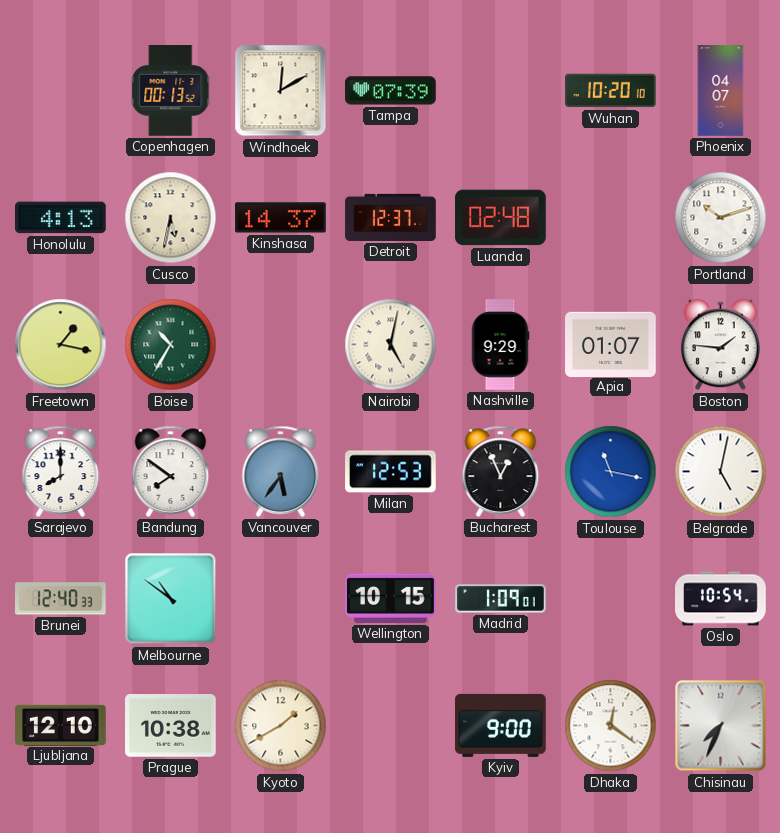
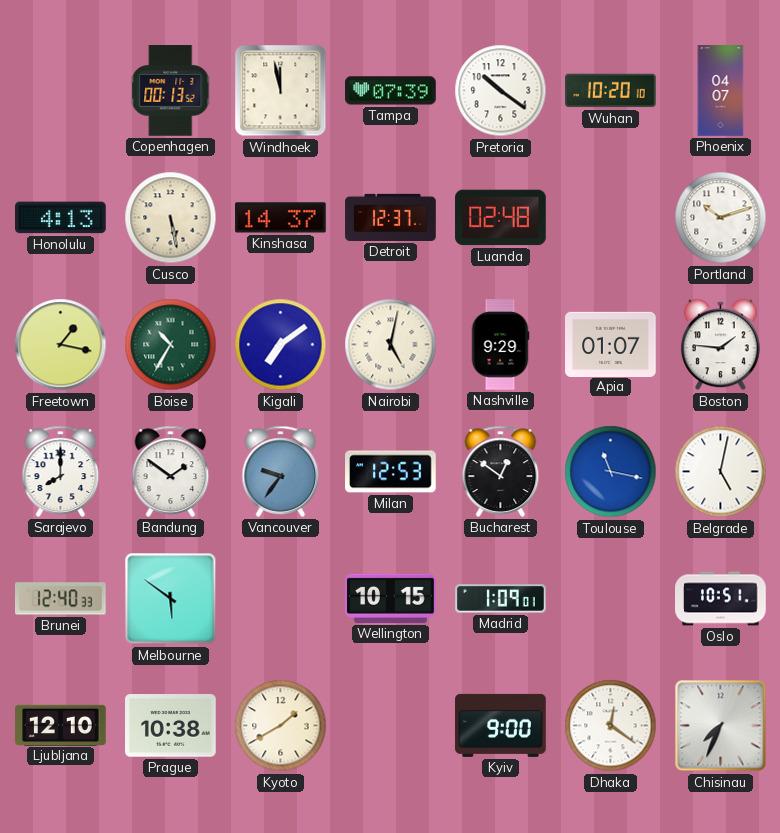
Windhoek: 12:10 -> 11:58 (281, 91)
Pretoria: none -> 10:21 (501, 91)
Cusco: 5:32 -> 5:28 (171, 218)
Kigali: none -> 7:09 (281, 345)
Bandung: 7:51 -> 1:51 (171, 471)
Vancouver: 5:36 -> 9:36 (281, 471)
Bucharest: 12:56 -> 12:51 (501, 471)
Melbourne: 10:51 -> 5:51 (171, 599)
Oslo: 10:54 -> 10:51 (721, 599)
